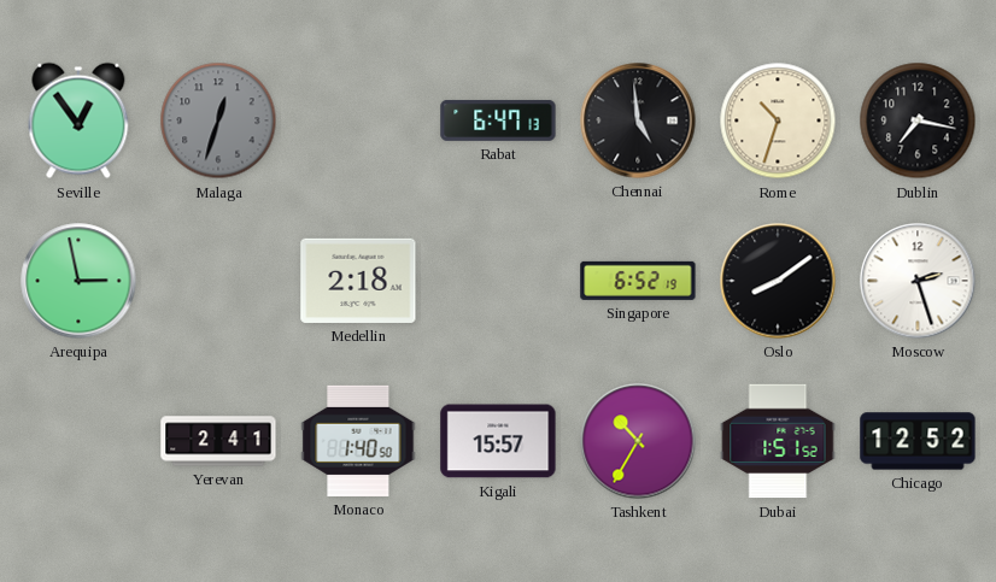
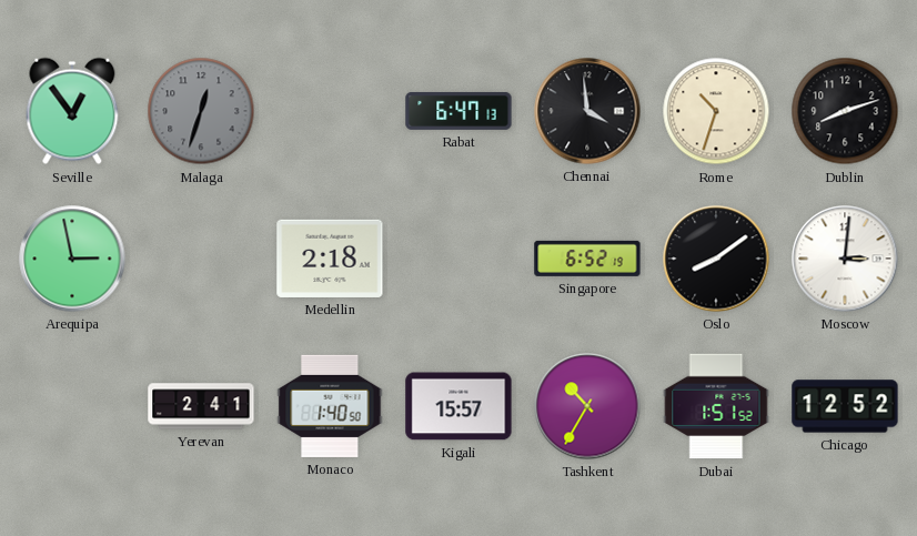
Chennai: 4:59 -> 3:59 (587, 111)
Dublin: 7:17 -> 8:12 (845, 111)
Moscow: 2:27 -> 3:01 (845, 259)
